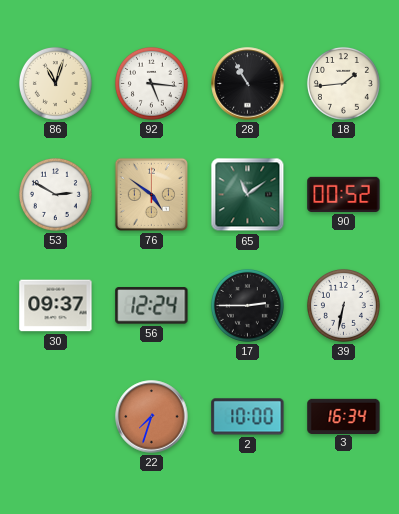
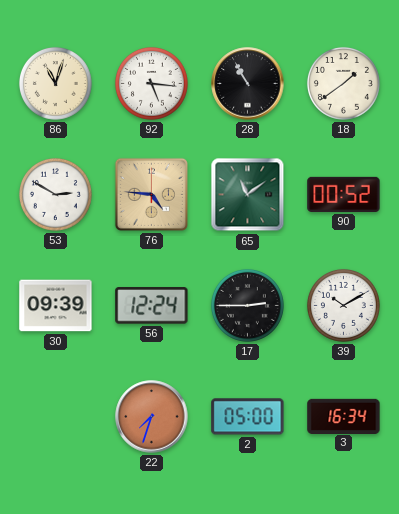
18: 1:44 -> 1:39 (343, 83)
76: 4:51 -> 4:46 (151, 194)
30: 09:37 -> 09:39 (56, 306)
39: 6:32 -> 10:10 (343, 305)
2: 10:00 -> 05:00 (248, 417)
